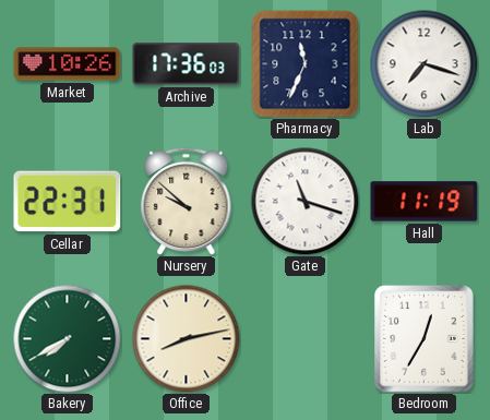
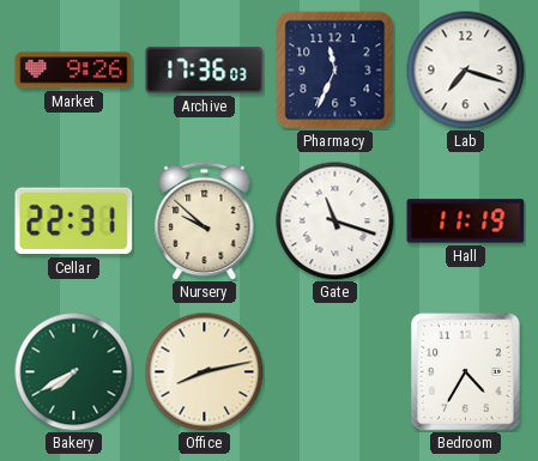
Market: 10:26 -> 9:26 (74, 71)
Bedroom: 12:35 -> 4:35 (466, 372)
